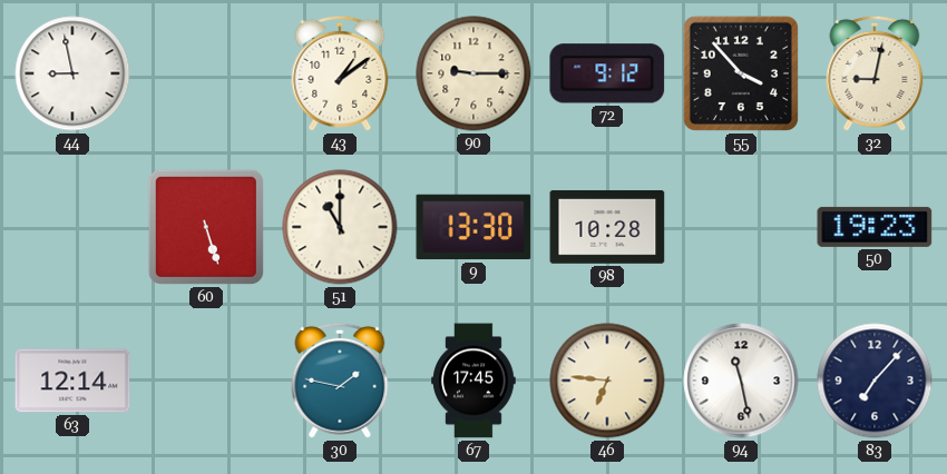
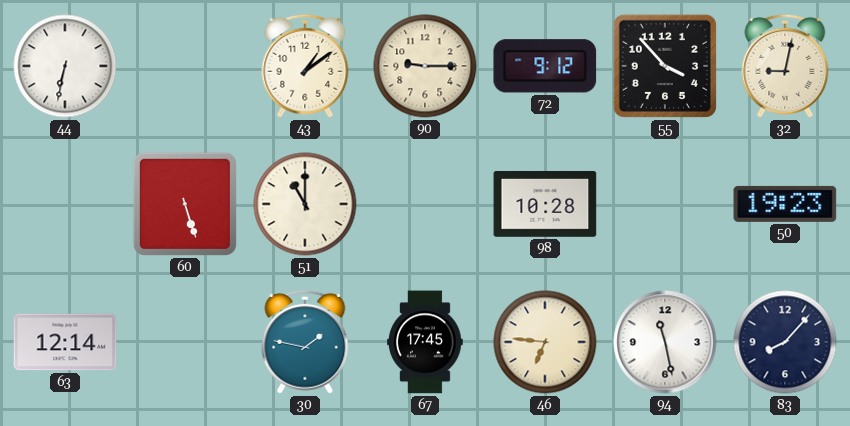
44: 8:58 -> 6:32 (65, 66)
9: 13:30 -> none (473, 227)
83: 7:07 -> 8:07 (785, 342)
